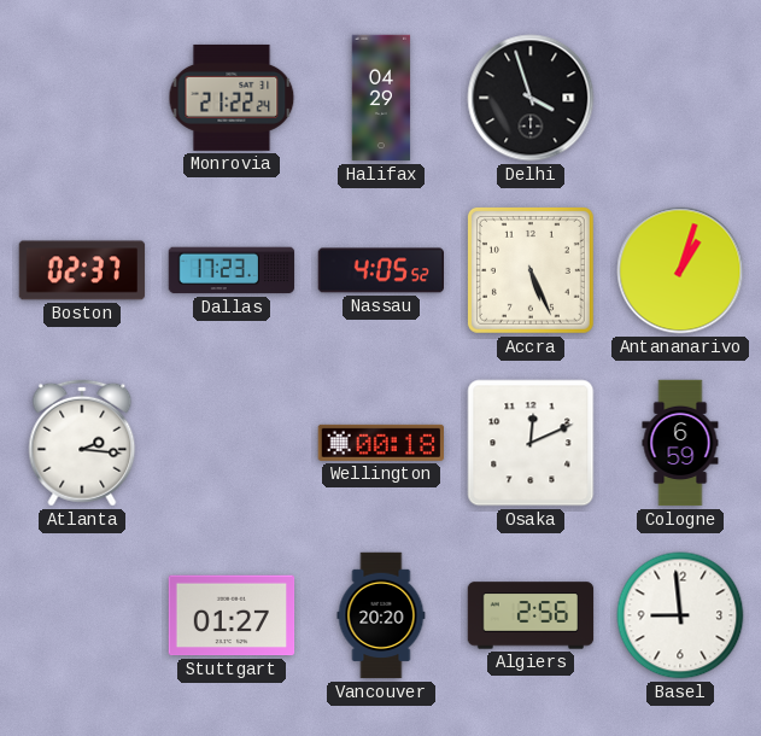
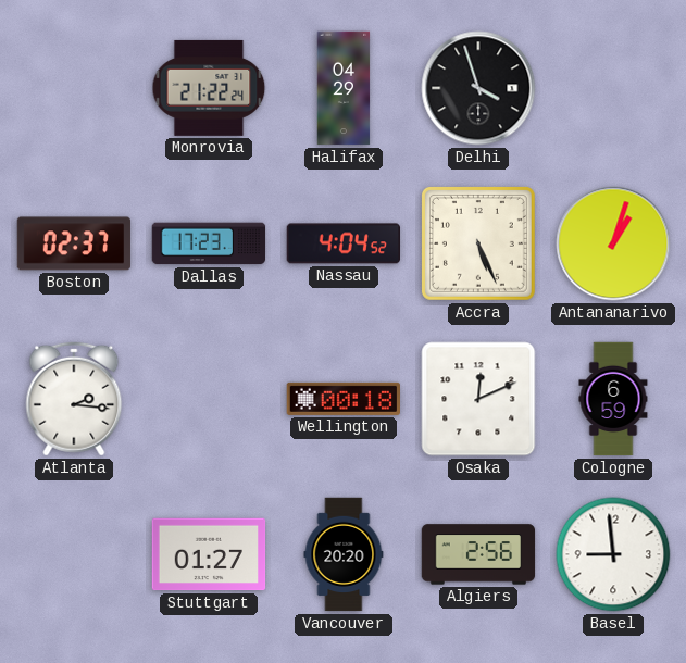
Nassau: 4:05 -> 4:04 (342, 243)
